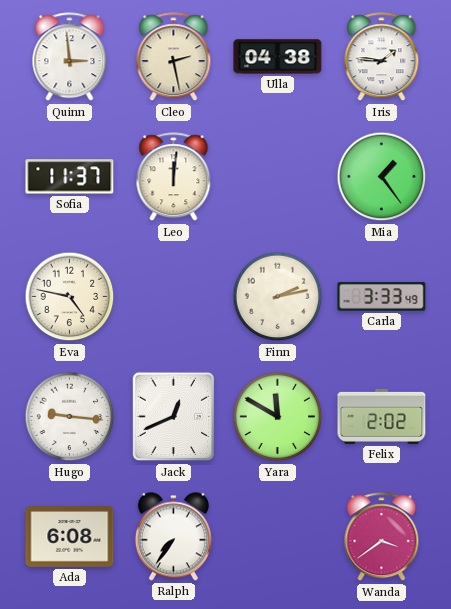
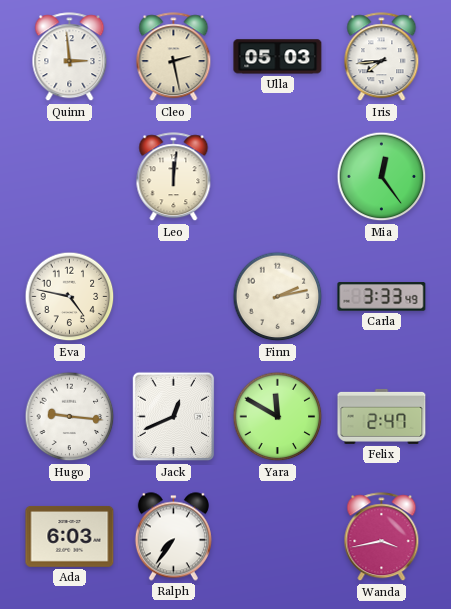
Ulla: 04:38 -> 05:03 (278, 57)
Iris: 1:46 -> 7:44 (382, 57)
Sofia: 11:37 -> none (70, 177)
Mia: 1:24 -> 12:24 (382, 177)
Felix: 2:02 -> 2:47 (382, 416)
Ada: 6:08 -> 6:03 (70, 536)
Wanda: 3:39 -> 3:43 (382, 537)
